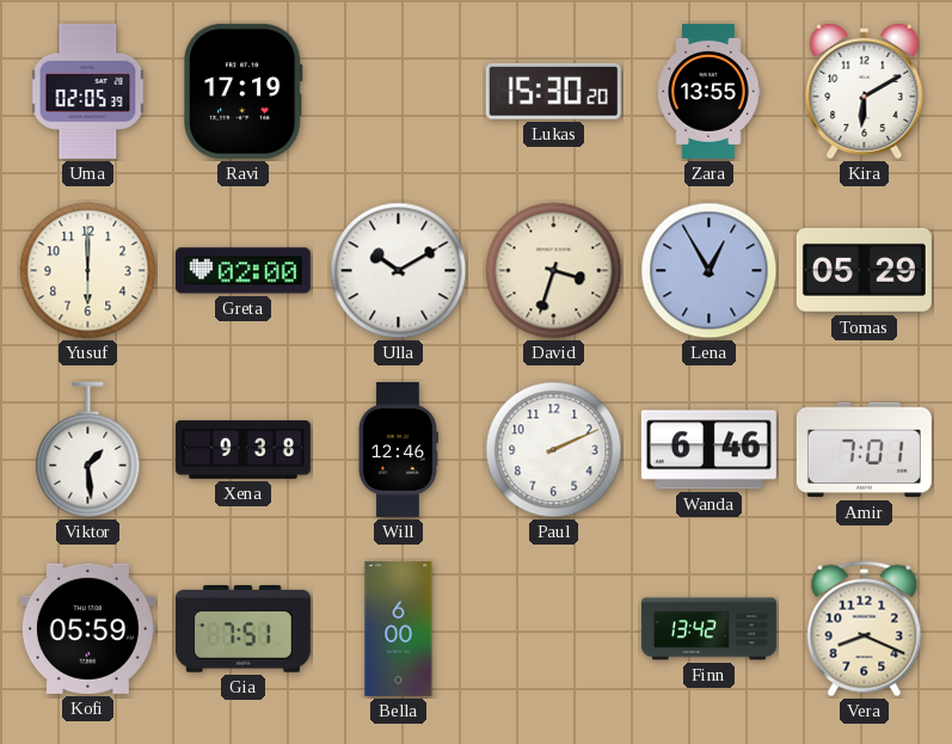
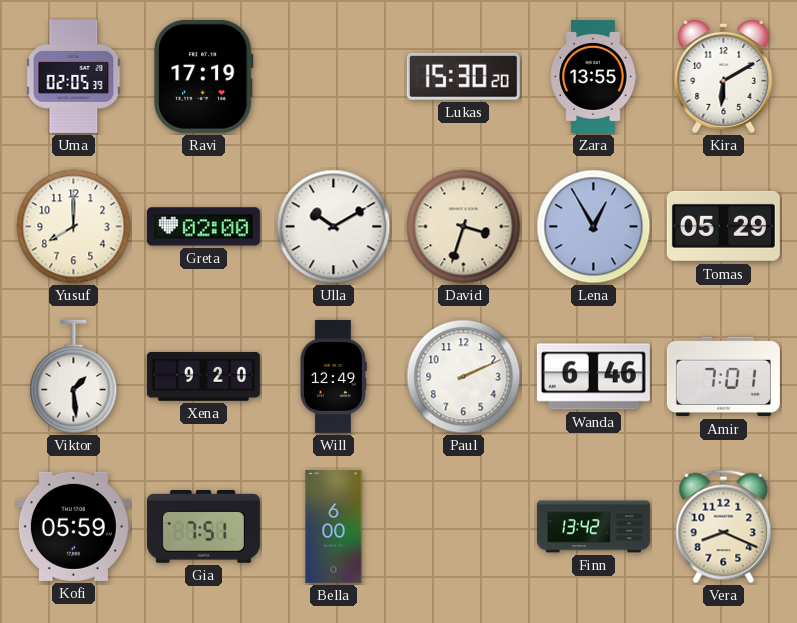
Yusuf: 6:00 -> 8:00 (74, 227)
Xena: 9:38 -> 9:20 (203, 376)
Will: 12:46 -> 12:49 (333, 376)
